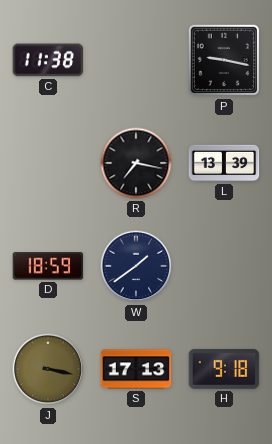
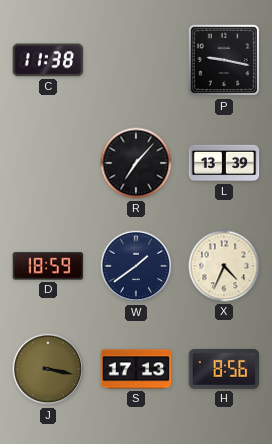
R: 7:17 -> 7:07 (136, 163)
X: none -> 4:34 (224, 266)
H: 9:18 -> 8:56 (224, 369)
